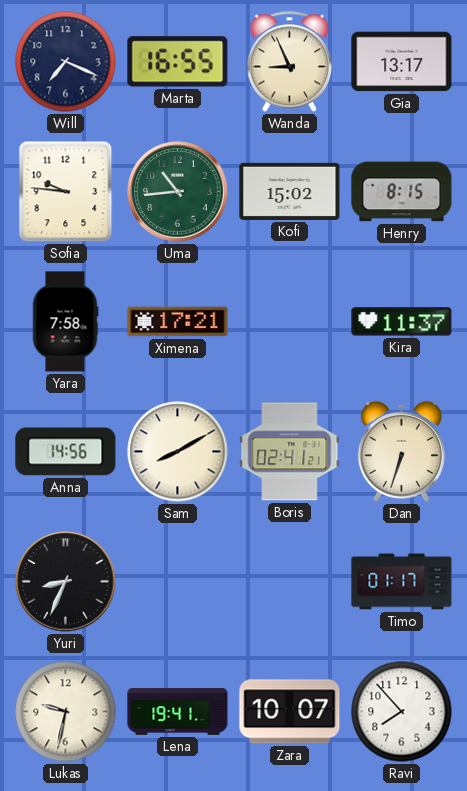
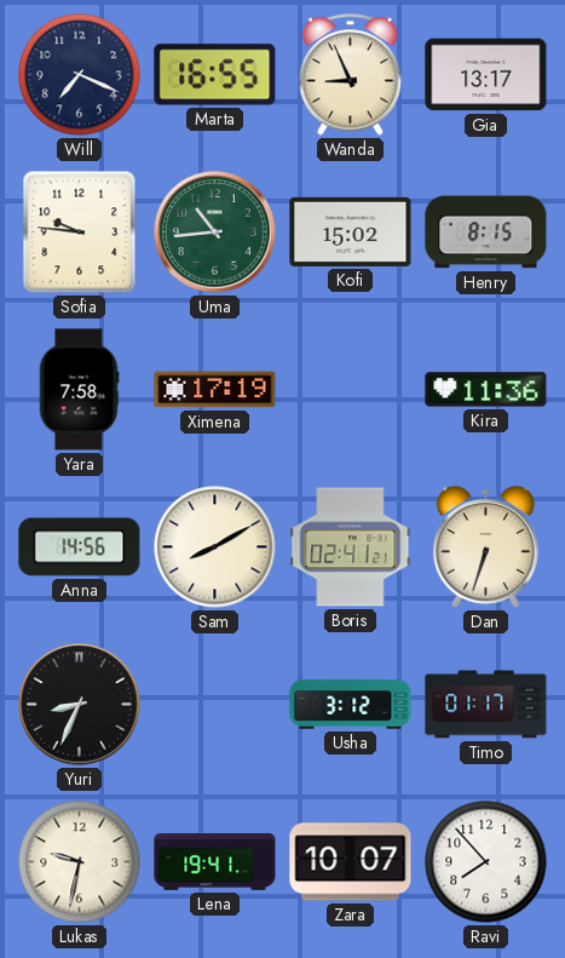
Ximena: 17:21 -> 17:19 (215, 390)
Kira: 11:37 -> 11:36 (486, 390)
Usha: none -> 3:12 (351, 705)
